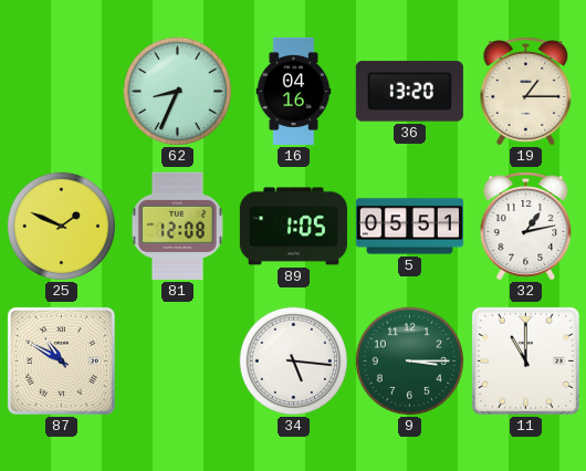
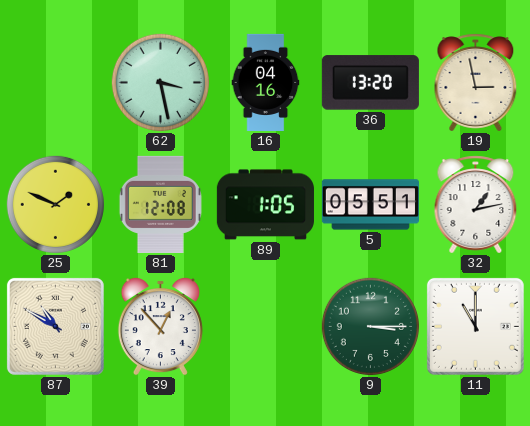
62: 8:34 -> 3:28 (160, 82)
19: 1:15 -> 2:58 (476, 83)
39: none -> 12:53 (160, 326)
34: 5:16 -> none (293, 360)
